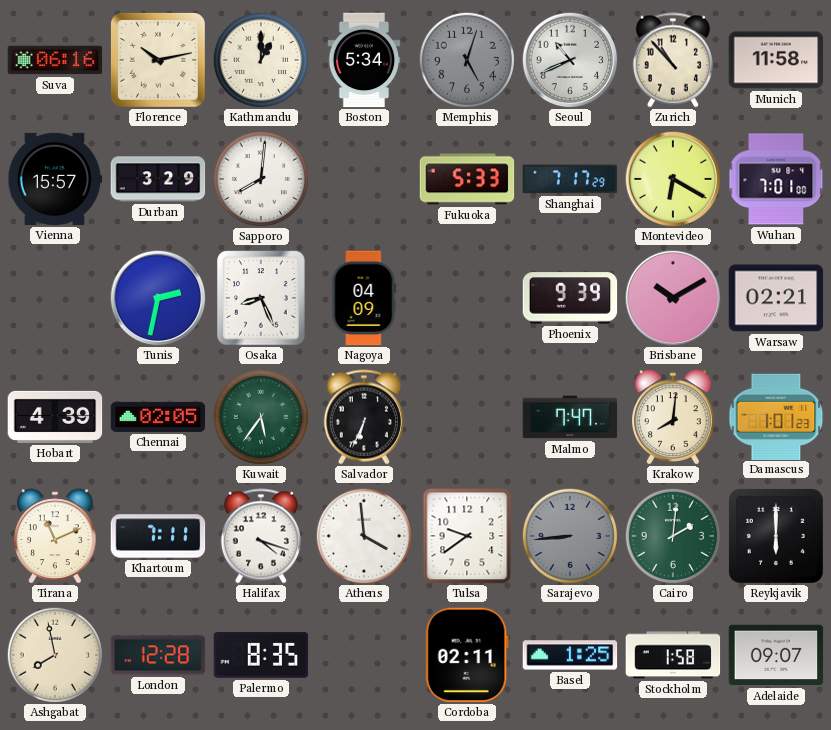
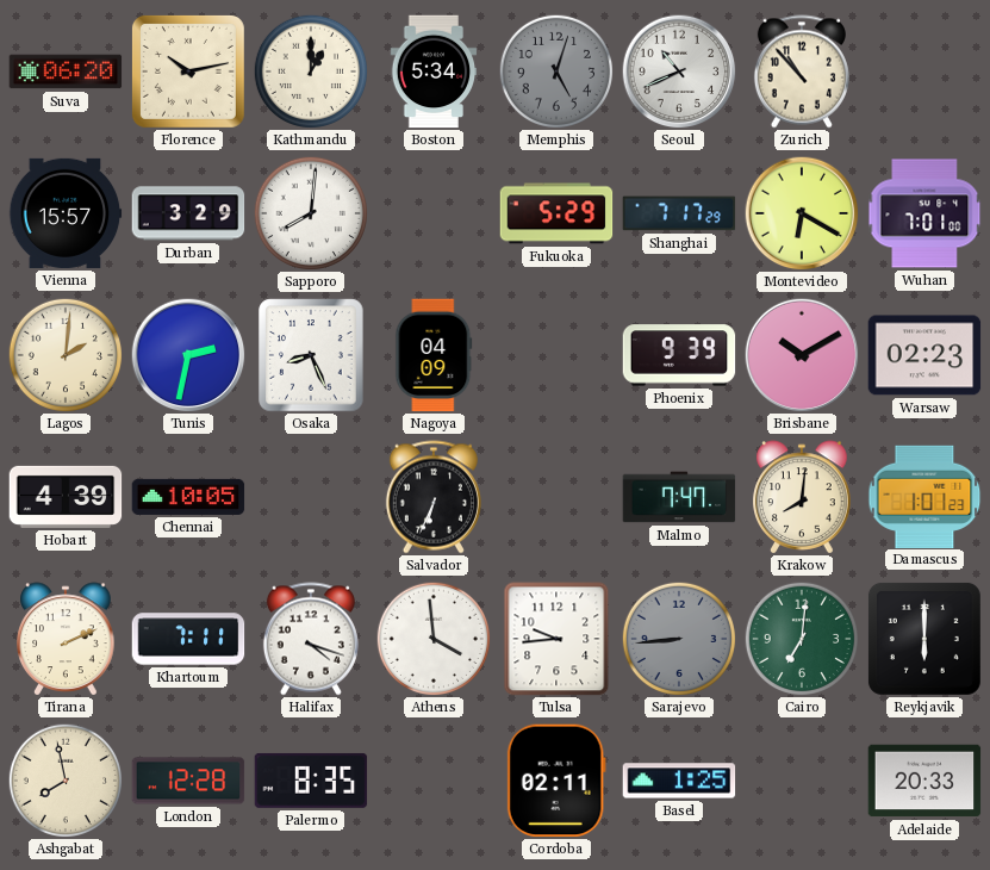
Suva: 06:16 -> 06:20 (66, 72)
Munich: 11:58 -> none (776, 60)
Fukuoka: 5:33 -> 5:29 (556, 213)
Lagos: none -> 2:01 (64, 354)
Warsaw: 02:21 -> 02:23 (924, 355)
Chennai: 02:05 -> 10:05 (188, 497)
Kuwait: 5:36 -> none (260, 416)
Tirana: 11:11 -> 2:11 (66, 639)
Tulsa: 9:39 -> 9:44 (556, 639)
Cairo: 2:01 -> 7:01 (801, 638)
Stockholm: 1:58 -> none (673, 655)
Adelaide: 09:07 -> 20:33 (924, 781)
